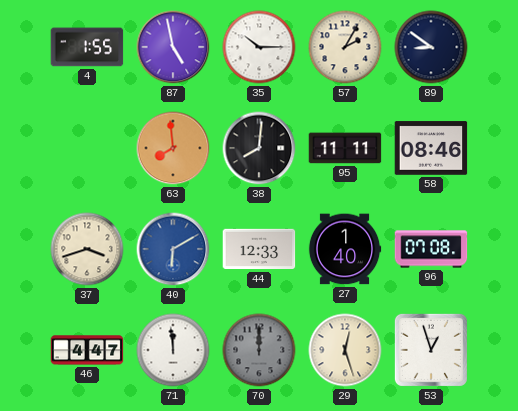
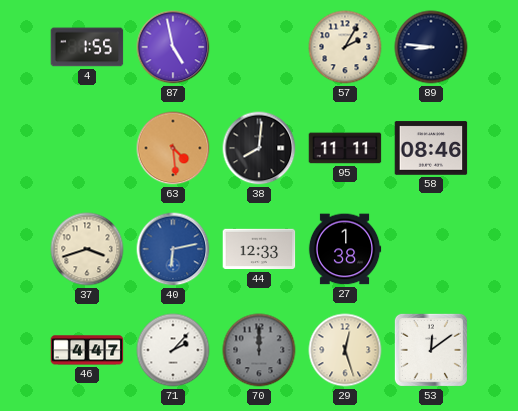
35: 10:15 -> none (259, 47)
89: 8:51 -> 8:46 (431, 47)
63: 7:59 -> 4:29 (173, 148)
40: 6:10 -> 6:13 (173, 249)
27: 1:40 -> 1:38 (345, 249)
96: 07:08 -> none (431, 249)
71: 11:59 -> 2:07 (173, 350)
53: 12:57 -> 12:09 (431, 350)
